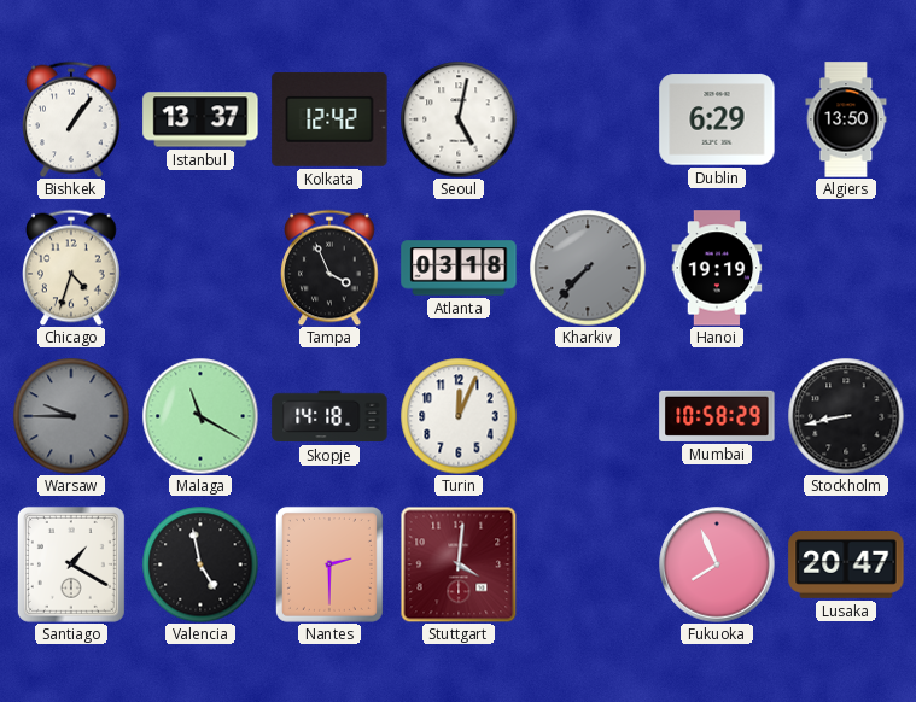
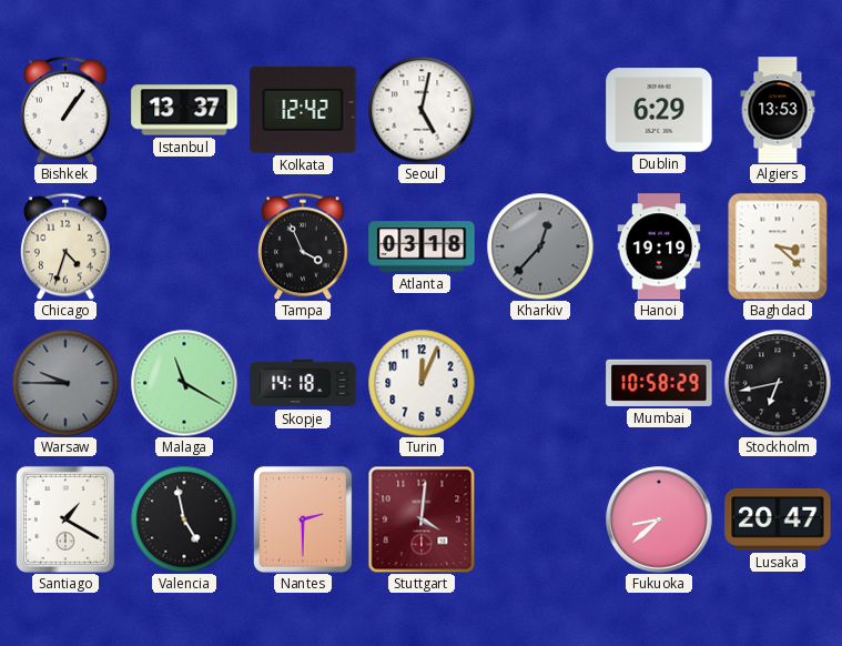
Algiers: 13:50 -> 13:53 (778, 110)
Kharkiv: 7:37 -> 12:37 (540, 246)
Baghdad: none -> 3:22 (778, 246)
Stockholm: 8:43 -> 6:43 (778, 383)
Fukuoka: 7:56 -> 8:38 (659, 519)
